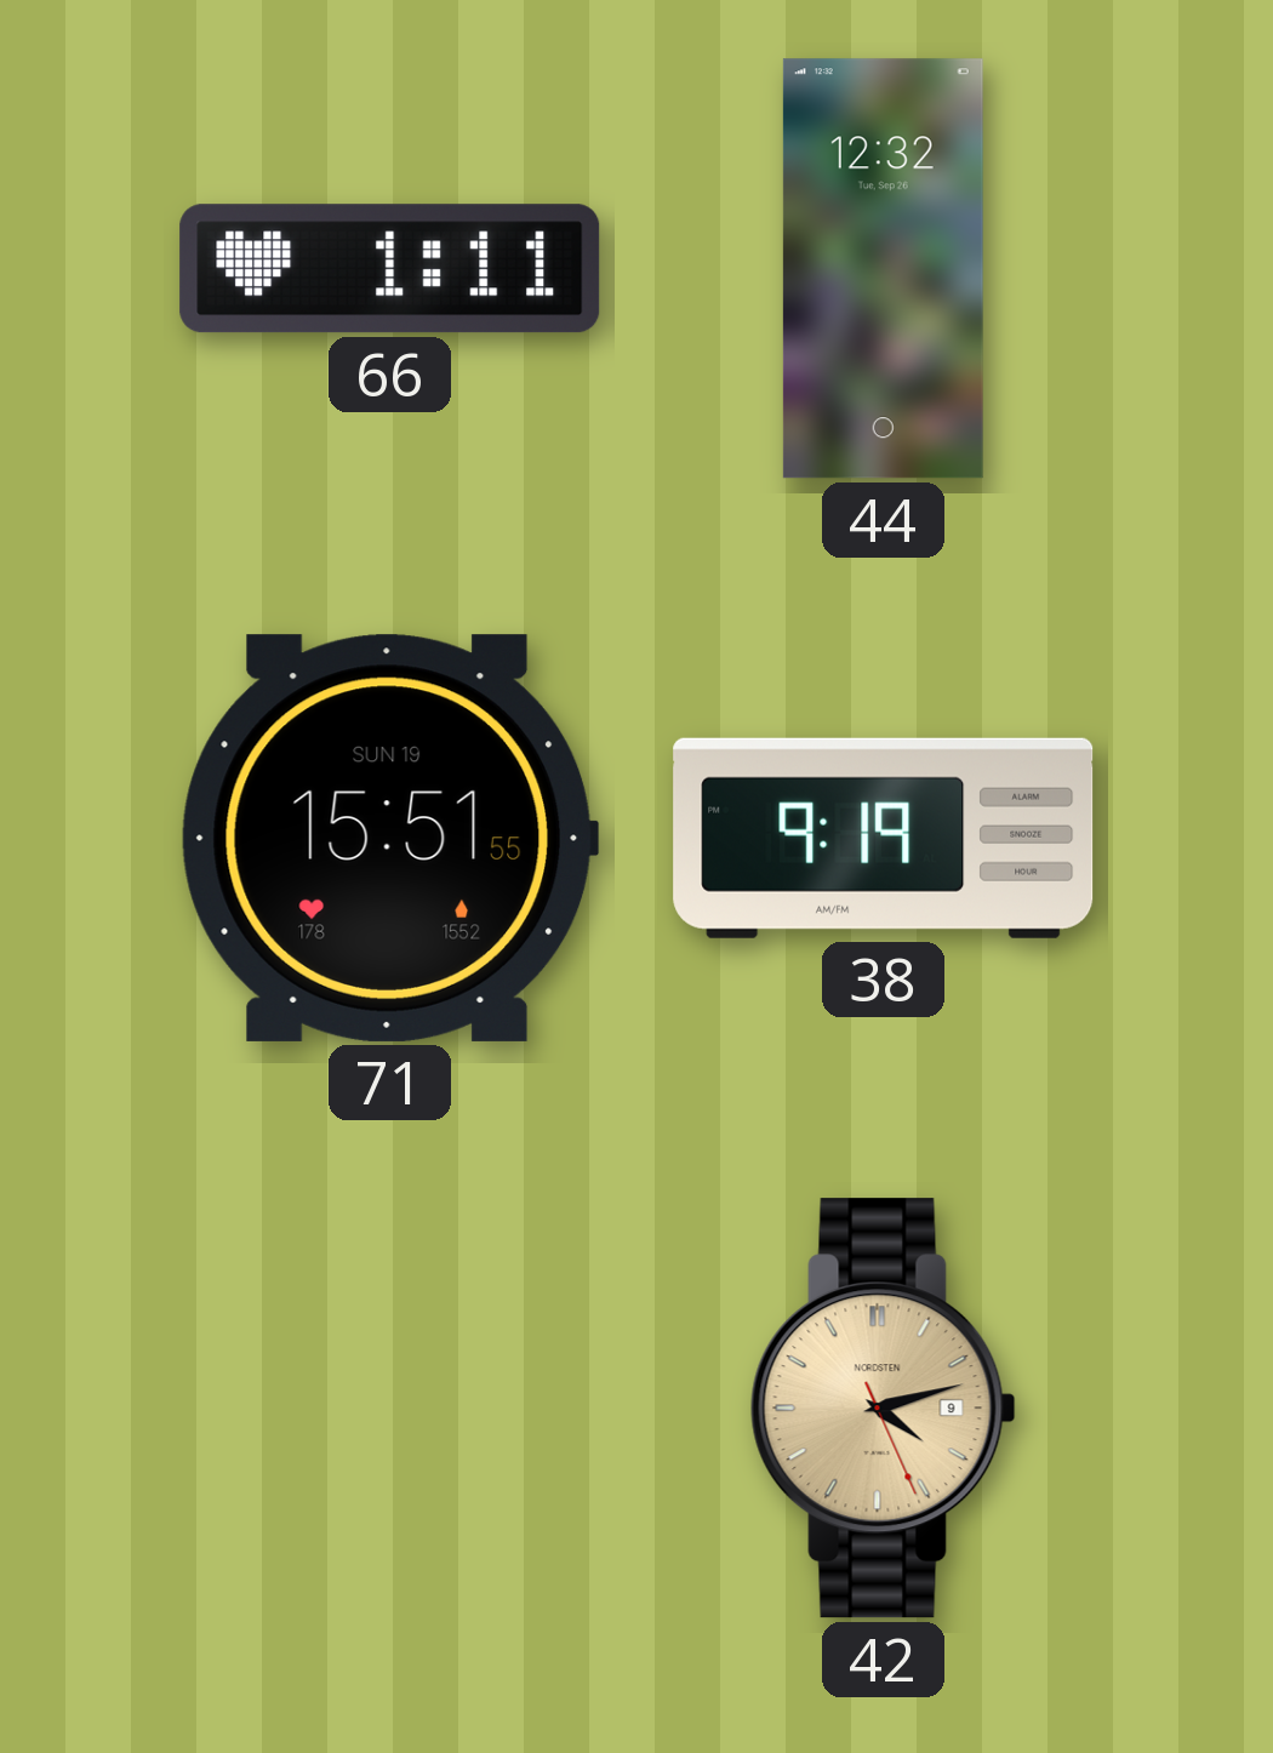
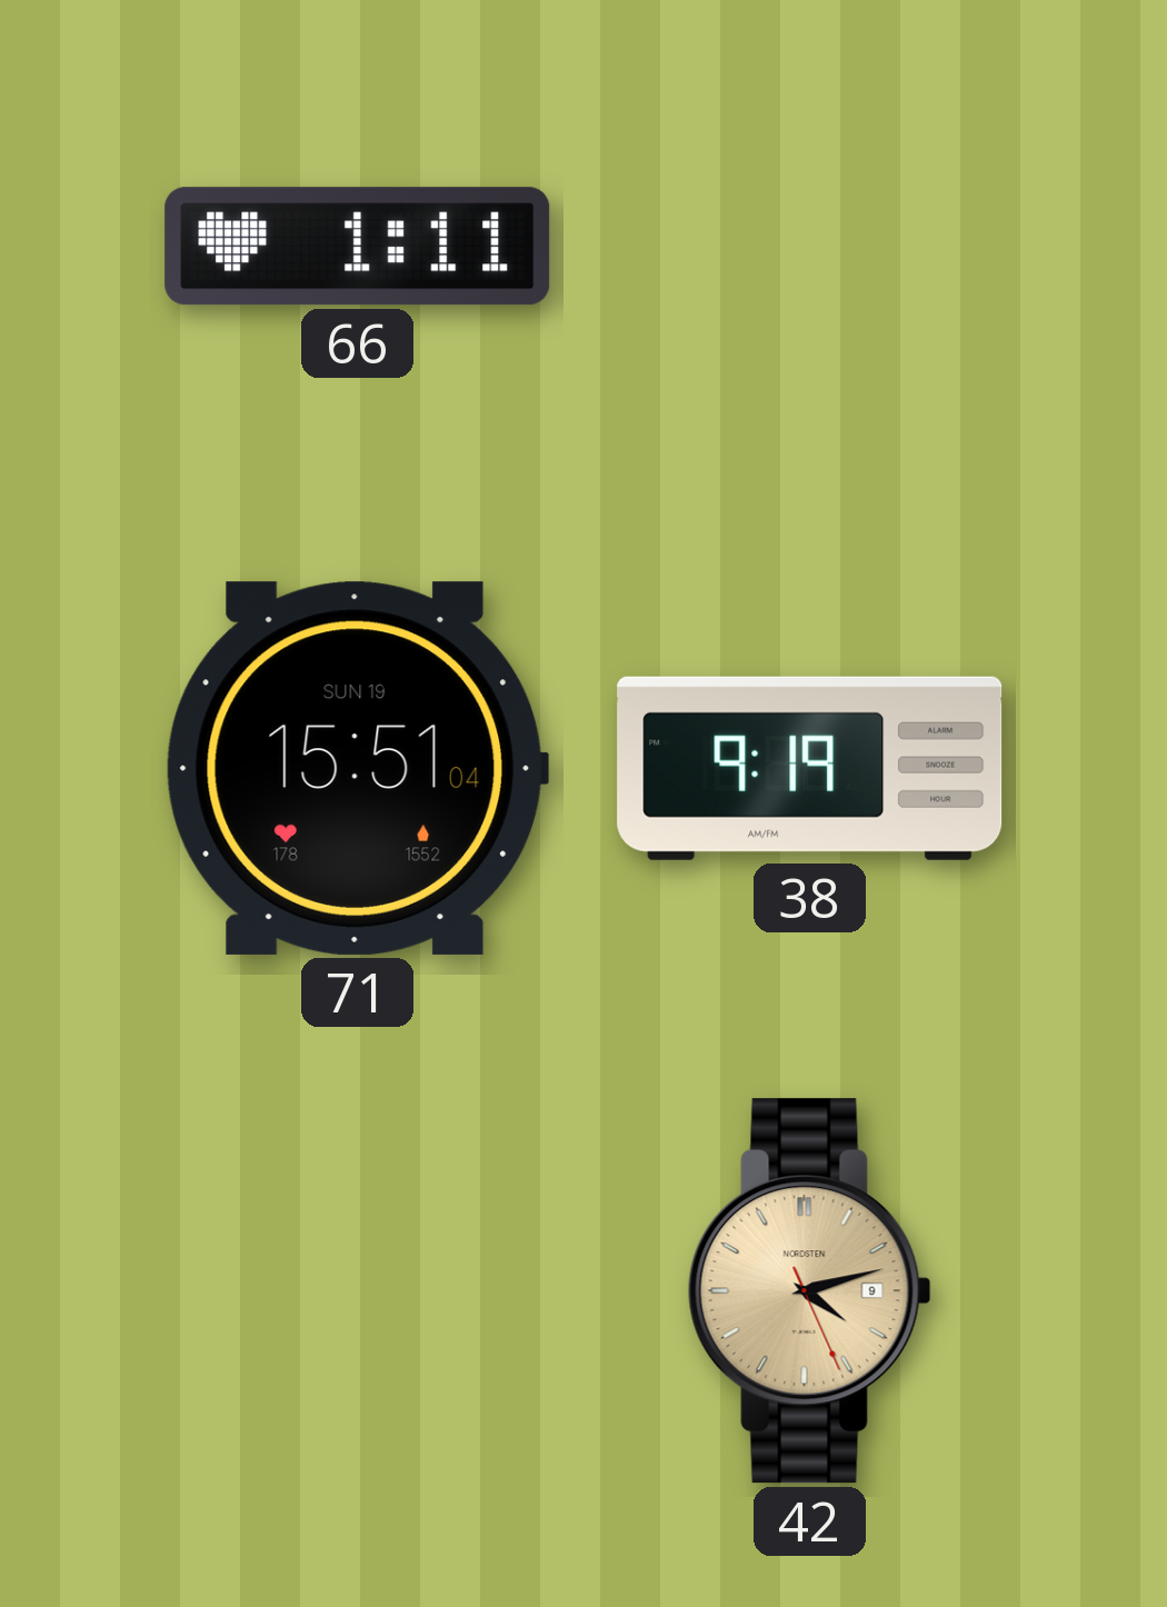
44: 12:32 -> none (883, 269)
71: 15:51:55 -> 15:51:04 (357, 768)
